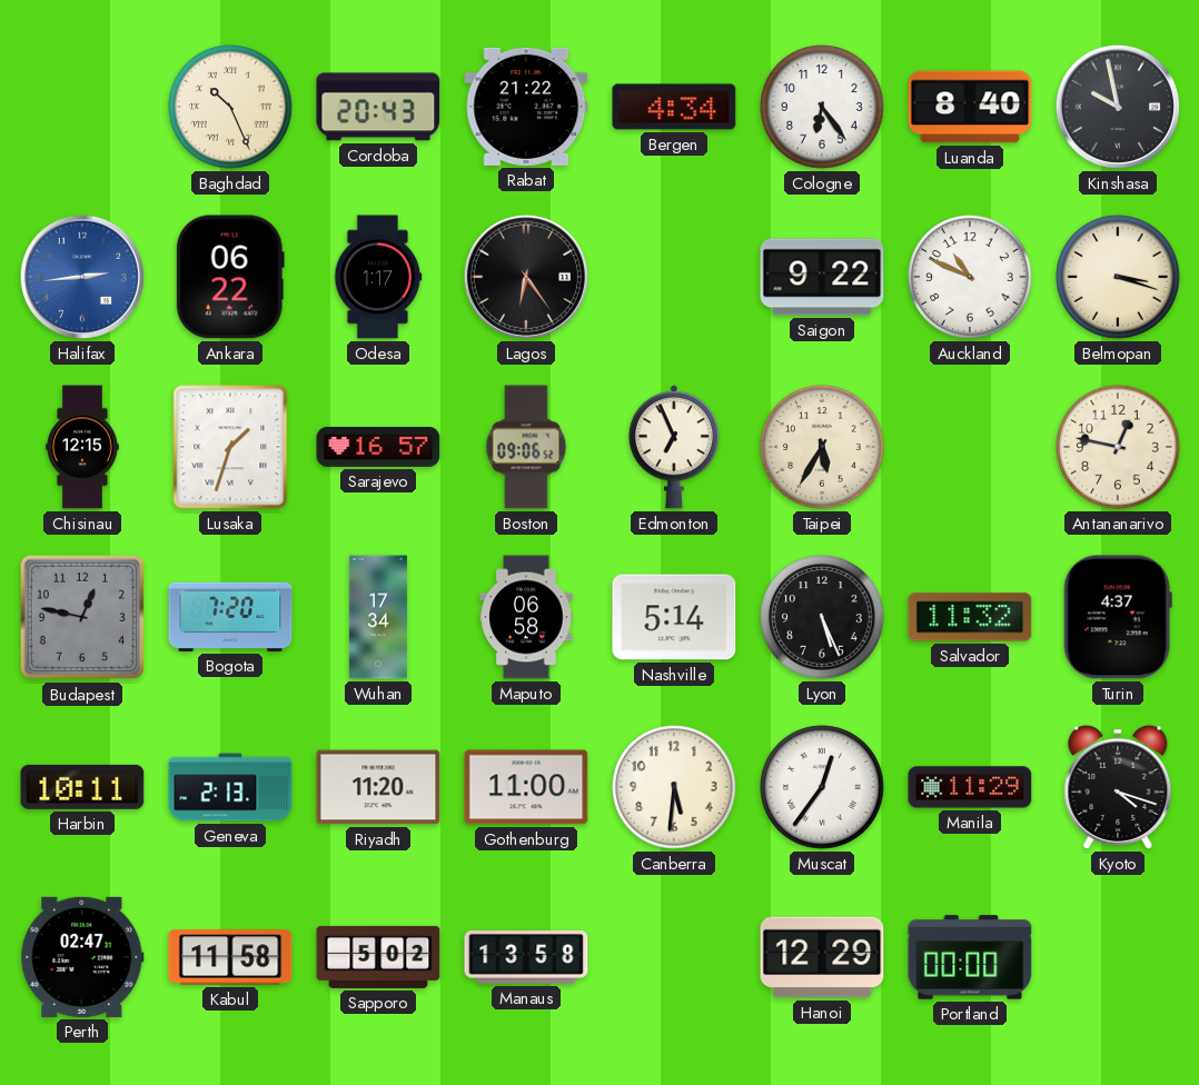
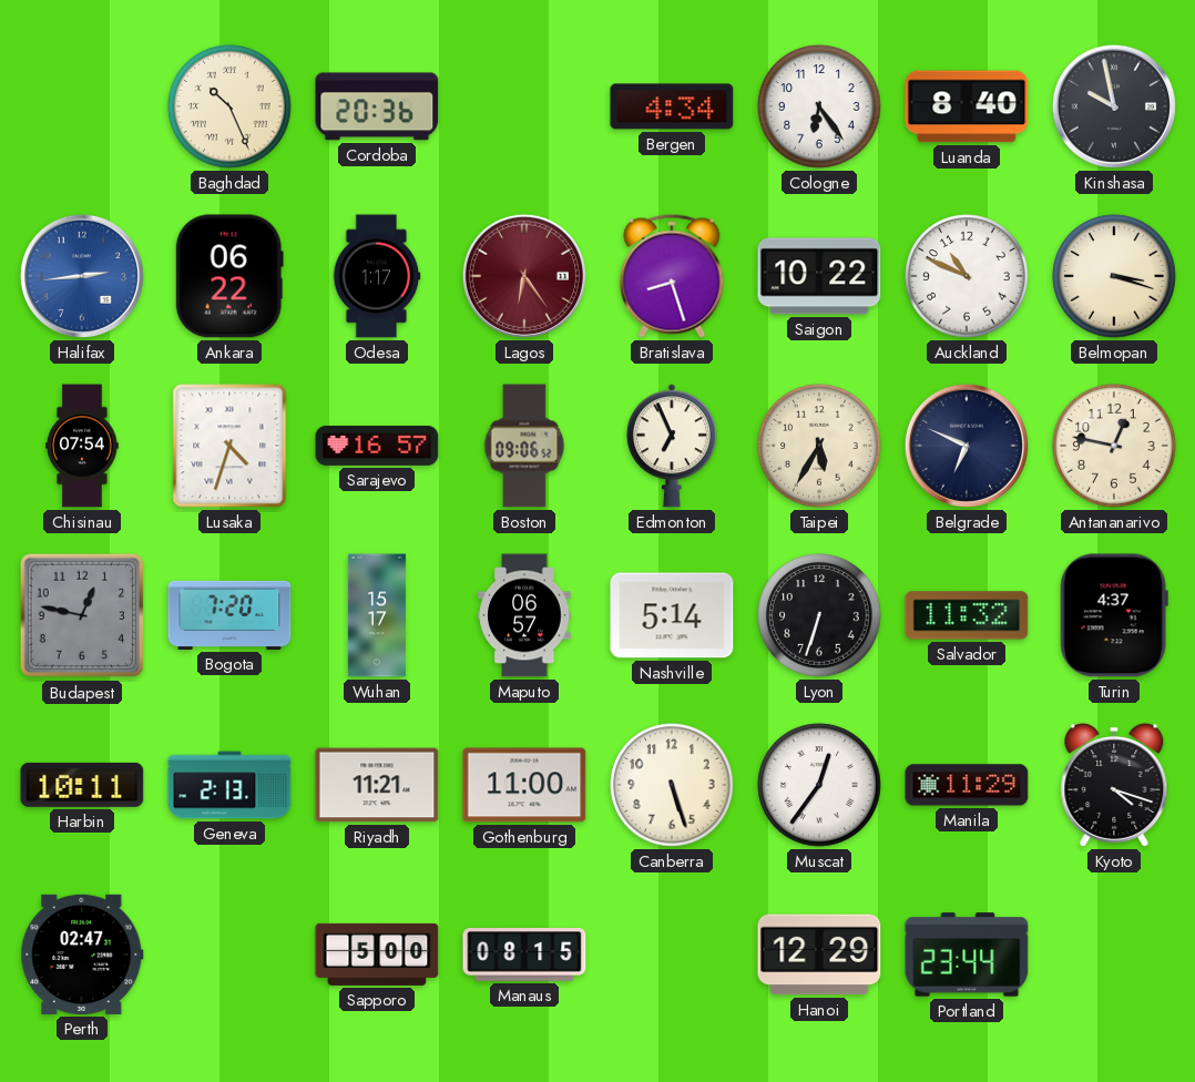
Cordoba: 20:43 -> 20:36 (377, 106)
Rabat: 21:22 -> none (526, 107)
Lagos dial: black -> burgundy (524, 276)
Bratislava: none -> 8:27 (672, 276)
Saigon: 9:22 -> 10:22 (819, 276)
Chisinau: 12:15 -> 07:54 (82, 446)
Lusaka: 1:33 -> 4:33 (229, 446)
Belgrade: none -> 6:49 (967, 446)
Wuhan: 17:34 -> 15:17 (377, 615)
Maputo: 06:58 -> 06:57 (524, 615)
Lyon: 5:26 -> 6:33 (819, 615)
Riyadh: 11:20 -> 11:21 (377, 785)
Canberra: 5:31 -> 5:27 (672, 785)
Kabul: 11:58 -> none (230, 957)
Sapporo: 5:02 -> 5:00 (377, 955)
Manaus: 13:58 -> 08:15 (524, 955)
Portland: 00:00 -> 23:44 (967, 955)
